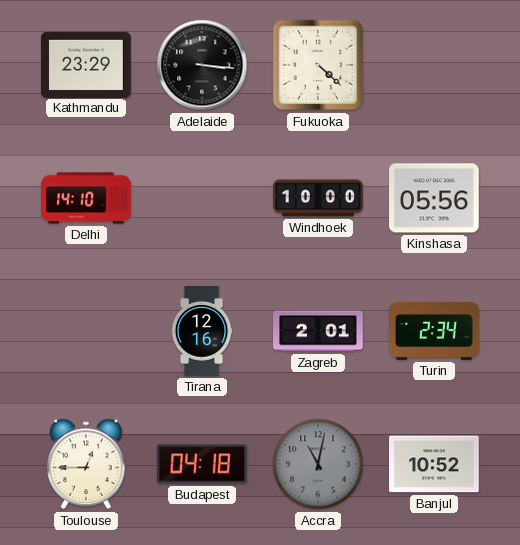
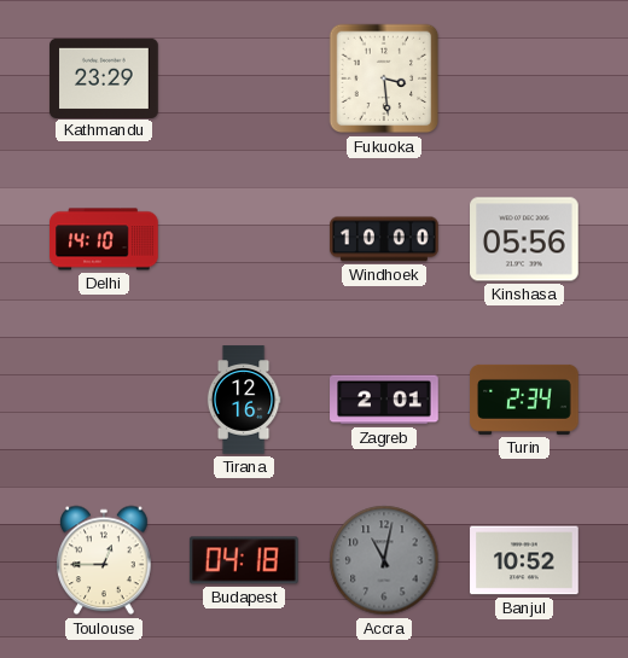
Adelaide: 3:16 -> none (202, 65)
Fukuoka: 4:22 -> 3:29 (384, 78)
